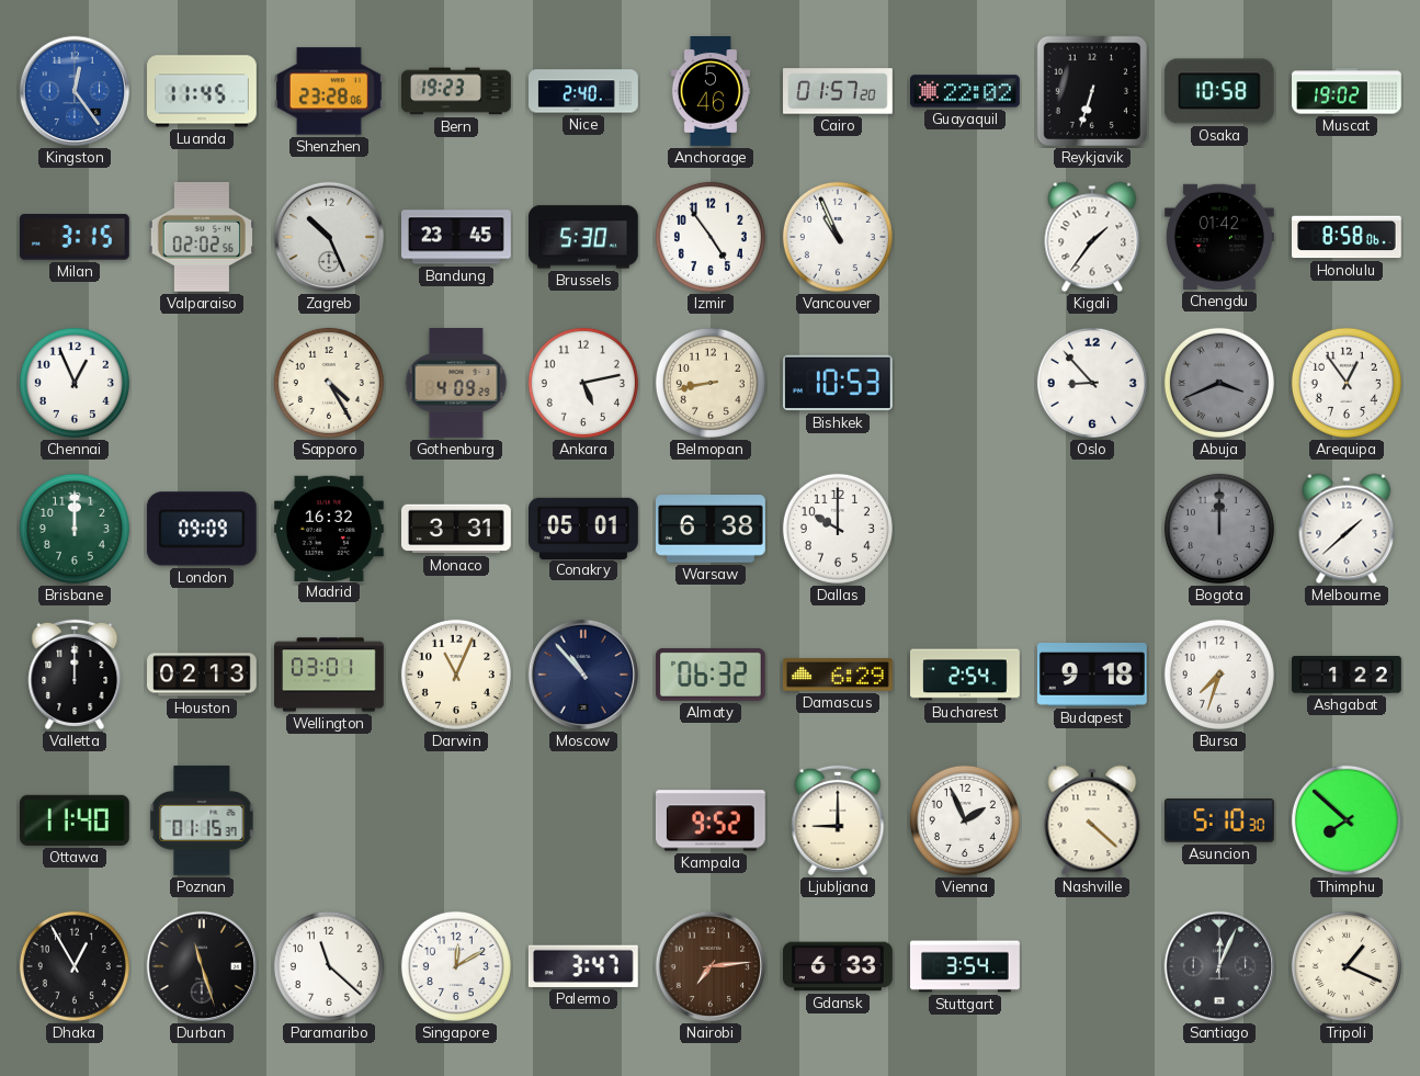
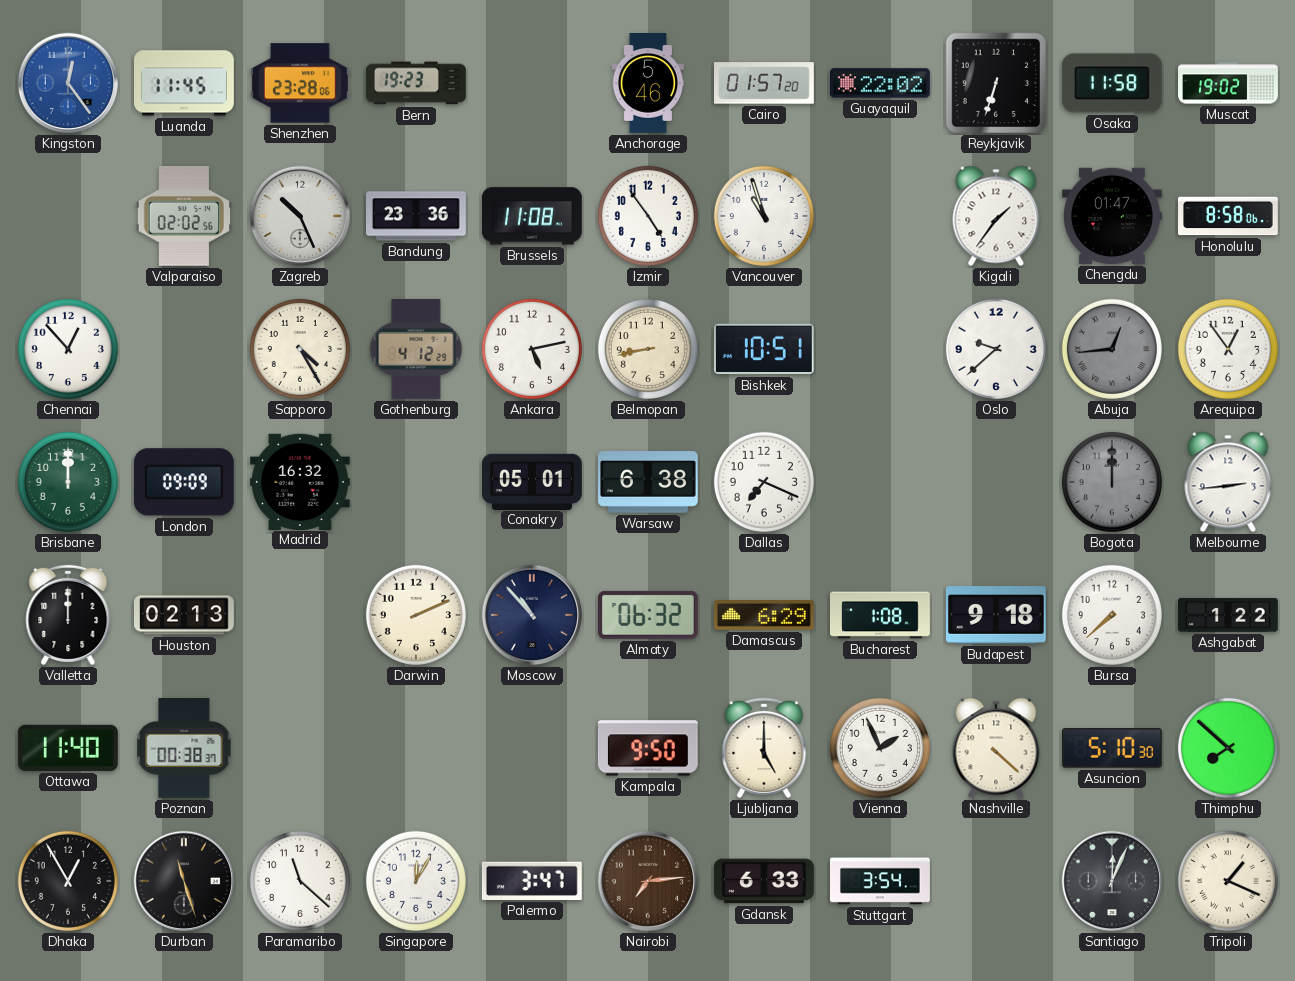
Nice: 2:40 -> none (584, 91)
Osaka: 10:58 -> 11:58 (1112, 83)
Milan: 3:15 -> none (75, 237)
Bandung: 23:45 -> 23:36 (417, 216)
Brussels: 5:30 -> 11:08 (532, 216)
Vancouver: 10:56 -> 10:57 (764, 216)
Chengdu: 01:42 -> 01:47 (1112, 216)
Chennai: 12:56 -> 12:53 (68, 349)
Gothenburg: 4:09 -> 4:12 (416, 350)
Bishkek: 10:53 -> 10:51 (764, 349)
Oslo: 8:53 -> 9:38 (996, 349)
Abuja: 3:41 -> 12:44 (1112, 349)
Monaco: 3:31 -> none (457, 529)
Dallas: 10:00 -> 7:19 (764, 482)
Melbourne: 1:38 -> 2:44 (1228, 482)
Wellington: 03:01 -> none (330, 675)
Darwin: 11:04 -> 2:11 (416, 615)
Bucharest: 2:54 -> 1:08 (881, 615)
Bursa: 7:33 -> 7:38 (1112, 615)
Poznan: 01:15 -> 00:38 (184, 748)
Kampala: 9:52 -> 9:50 (648, 748)
Ljubljana: 9:00 -> 5:00 (764, 748)
Singapore: 12:10 -> 12:05 (416, 881)
